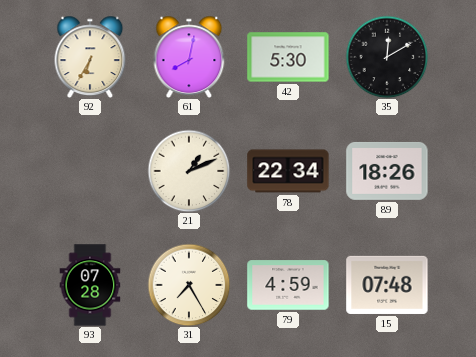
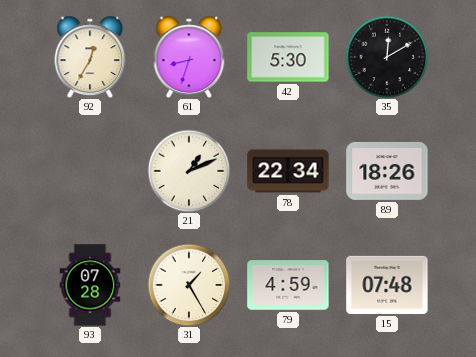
92: 6:35 -> 12:35 (90, 56)
61: 8:02 -> 8:33 (189, 56)
31: 7:25 -> 1:25 (189, 285)
